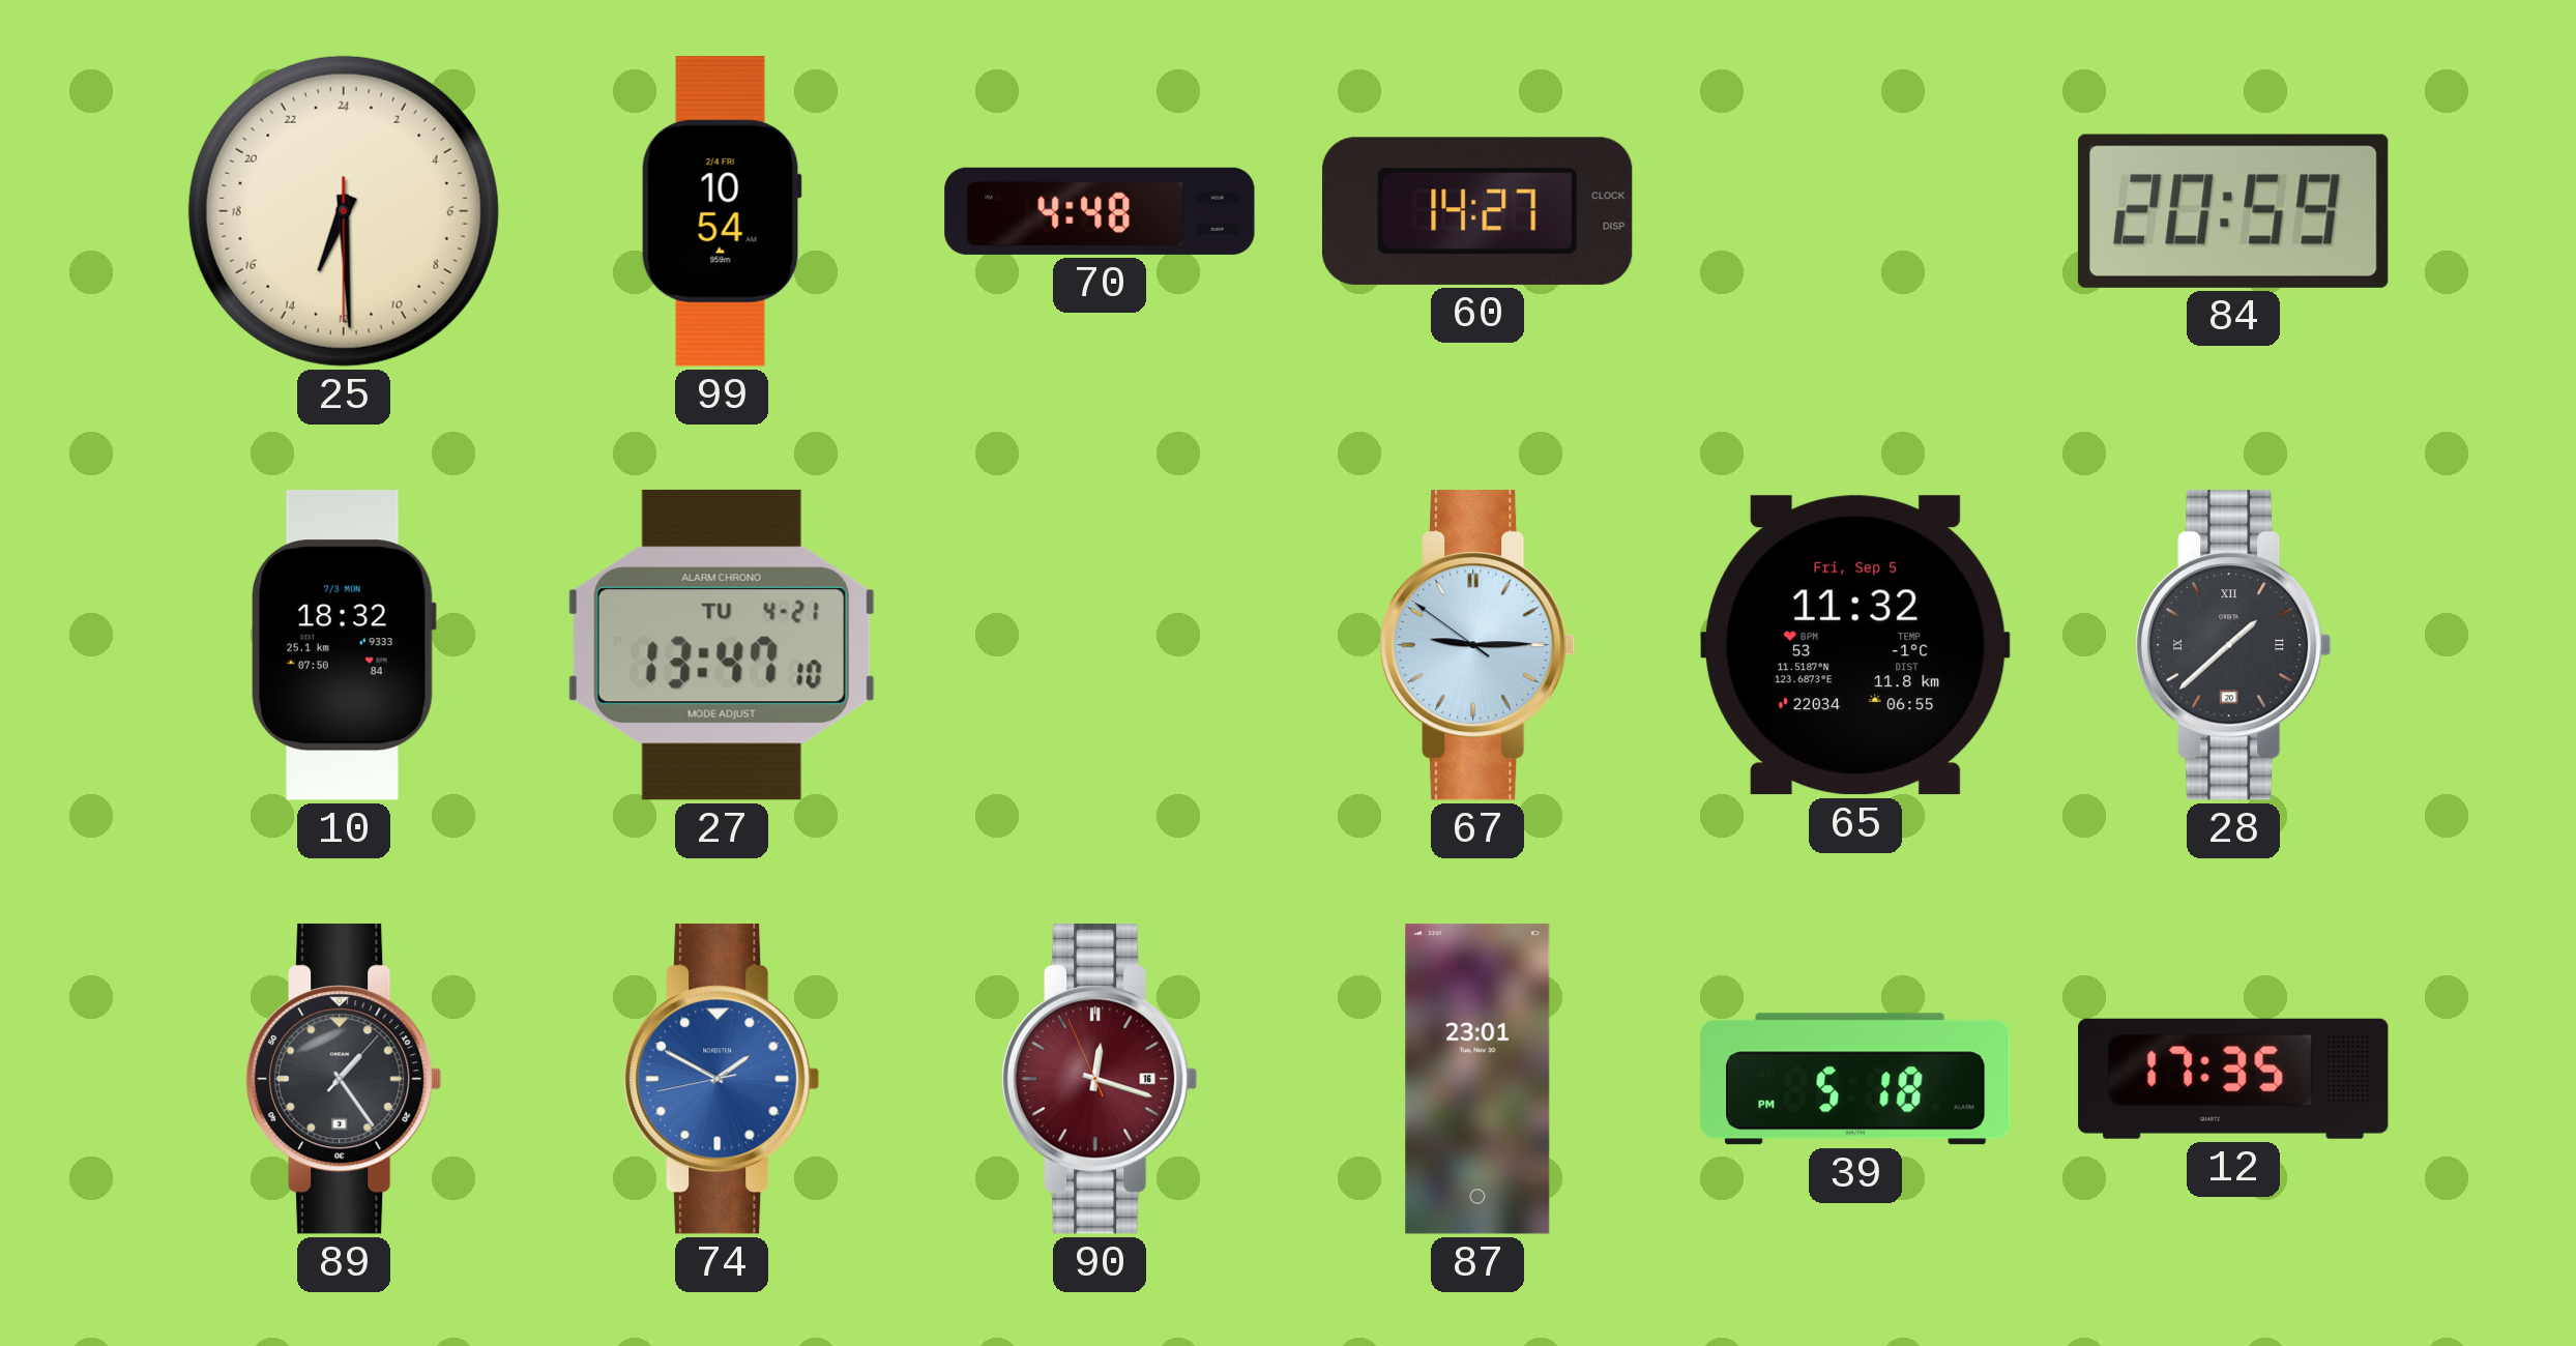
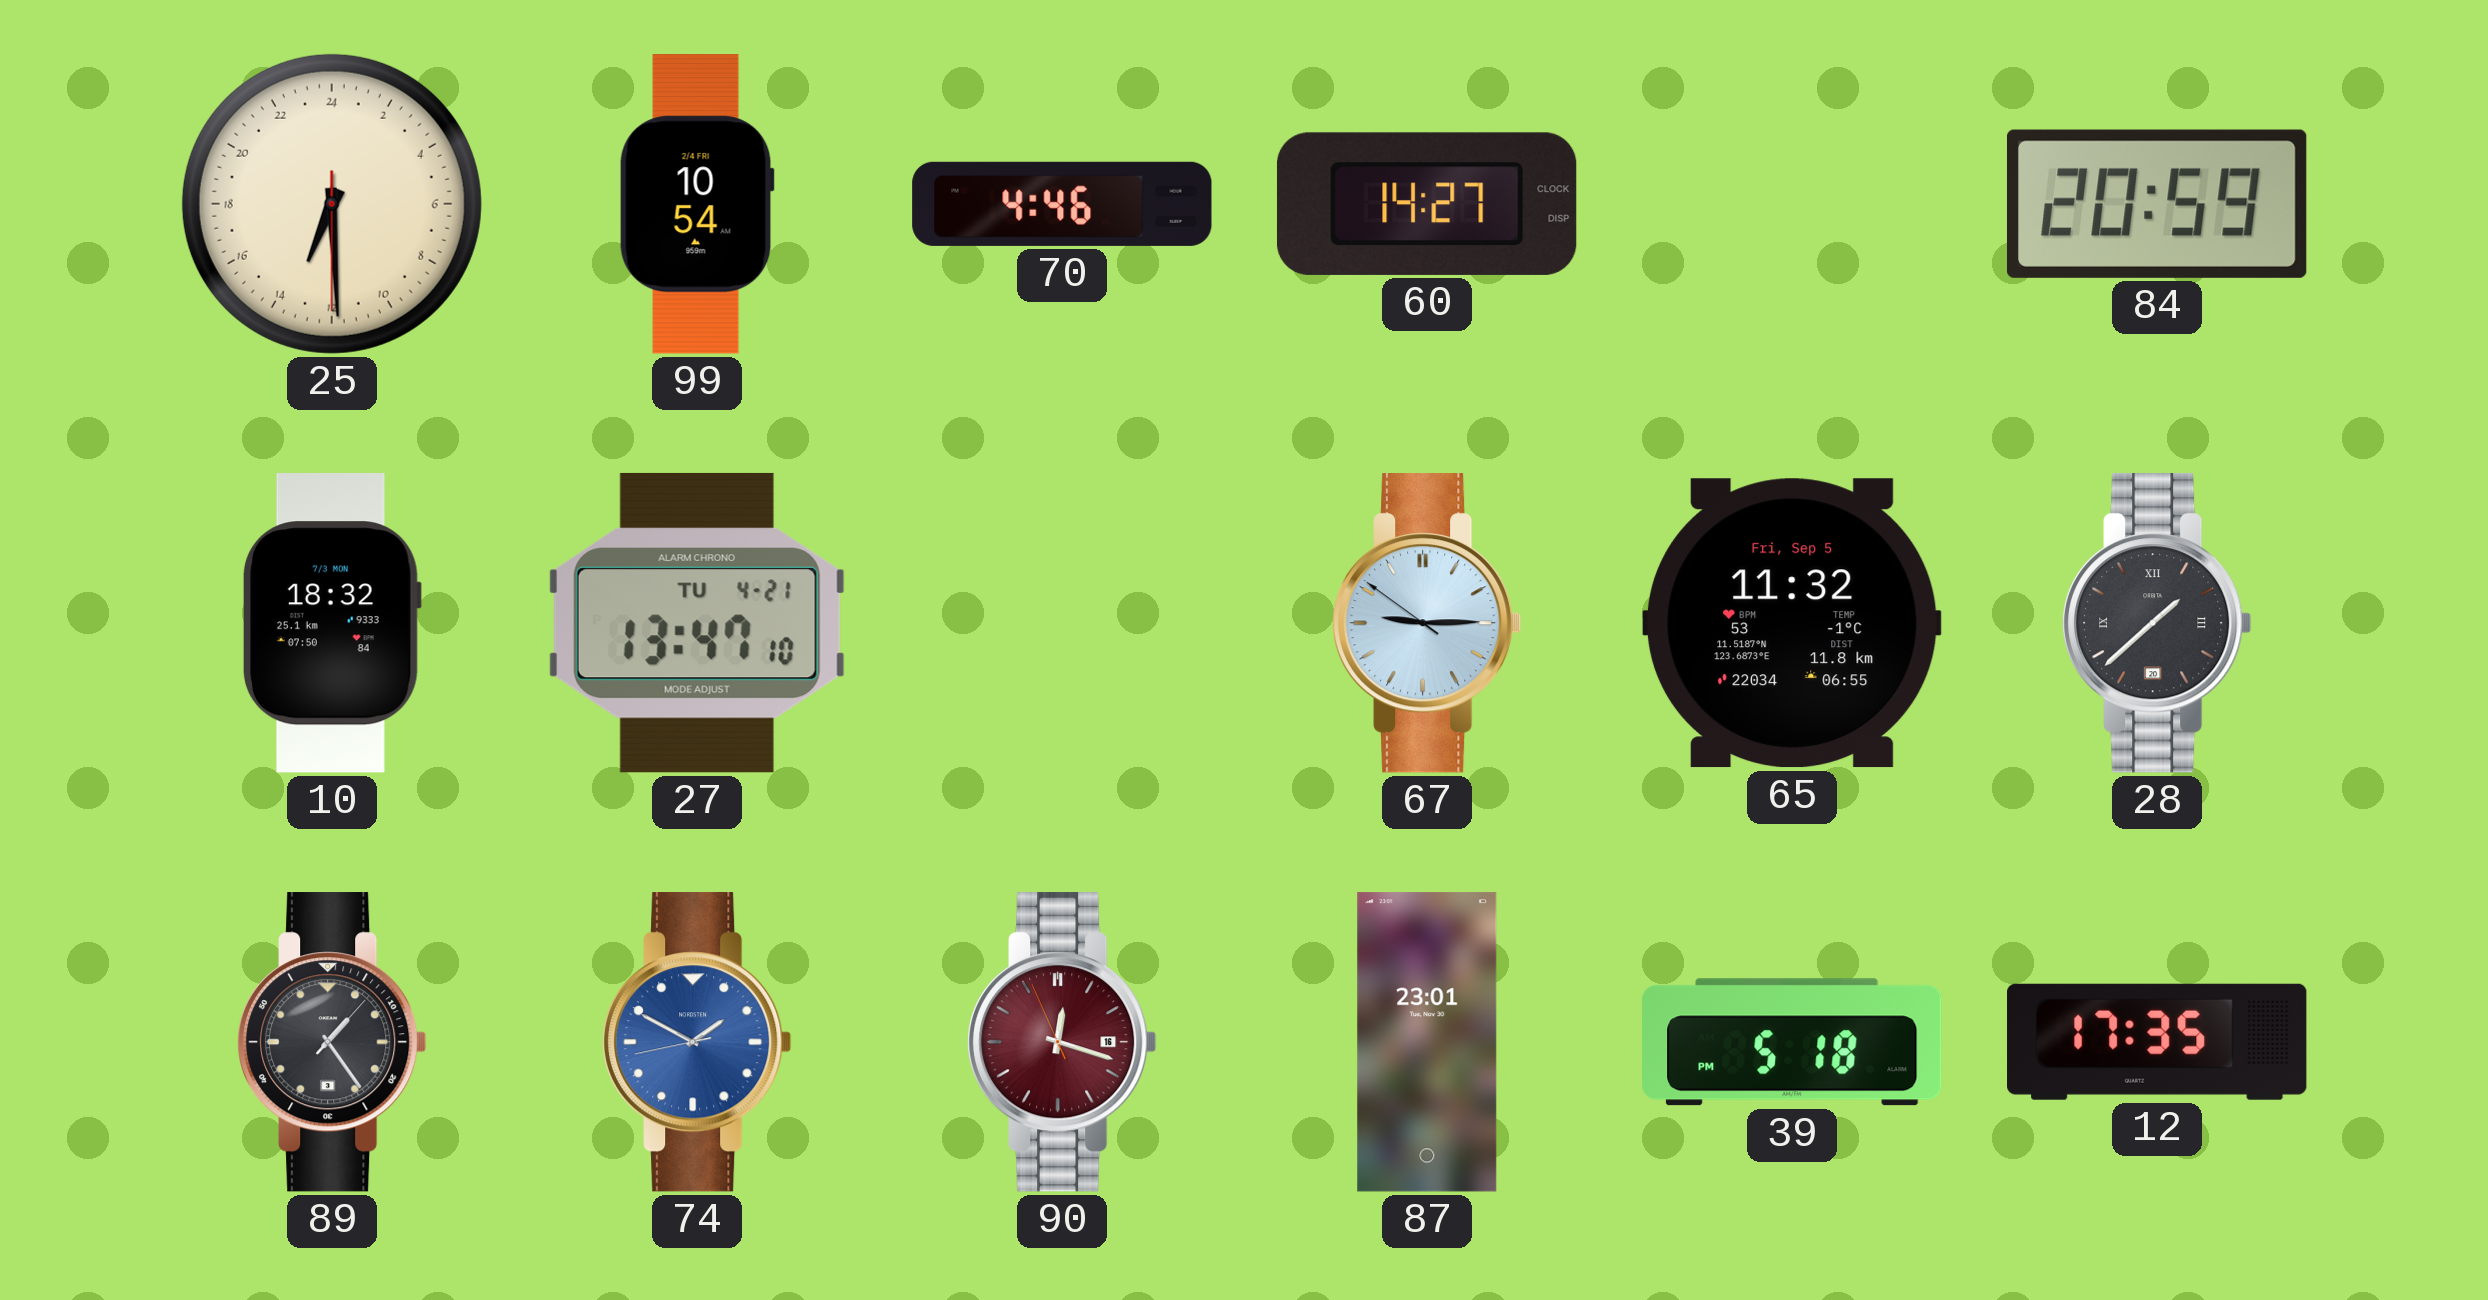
70: 4:48 -> 4:46 (1062, 204)
